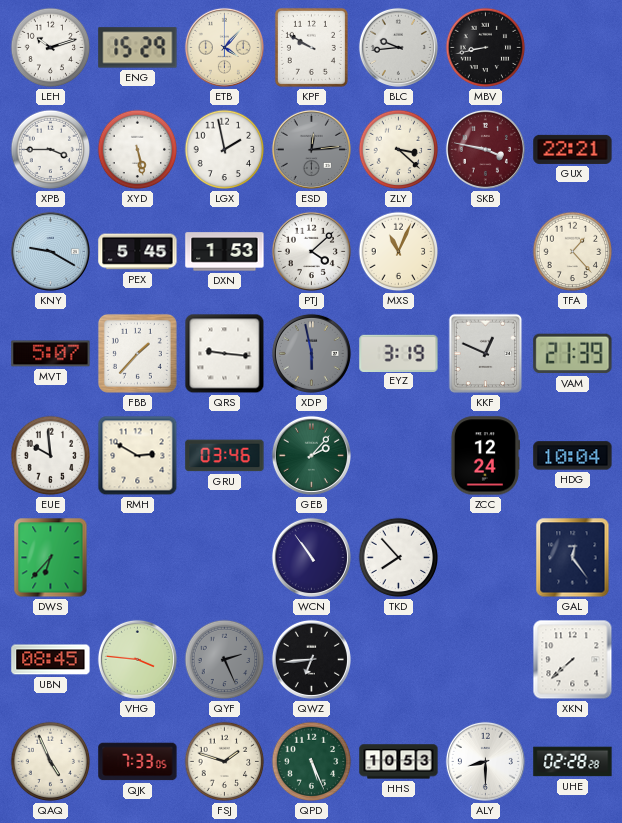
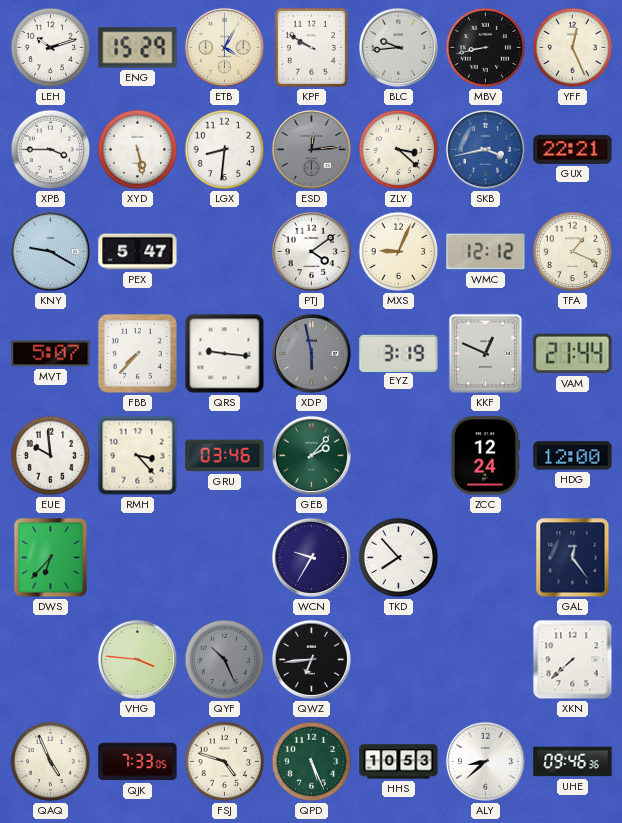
ETB: 4:07 -> 4:05 (224, 47)
YFF: none -> 12:26 (573, 48)
LGX: 1:58 -> 8:31 (225, 150)
SKB: 3:47 -> 3:43 (485, 149)
SKB dial: burgundy -> blue (485, 149)
PEX: 5:45 -> 5:47 (138, 252)
DXN: 1:53 -> none (225, 252)
PTJ: 4:08 -> 4:09 (311, 251)
MXS: 11:04 -> 9:04 (399, 252)
WMC: none -> 12:12 (486, 252)
TFA: 1:23 -> 1:19 (573, 252)
FBB: 1:37 -> 7:37 (137, 353)
VAM: 21:39 -> 21:44 (573, 354)
RMH: 2:50 -> 3:23 (138, 456)
HDG: 10:04 -> 12:00 (573, 456)
WCN: 10:54 -> 9:35 (311, 557)
UBN: 08:45 -> none (51, 660)
QYF: 2:26 -> 10:26 (225, 660)
FSJ: 1:48 -> 4:48 (225, 762)
ALY: 8:30 -> 8:38 (485, 761)
UHE: 02:28 -> 09:46 (573, 762)
